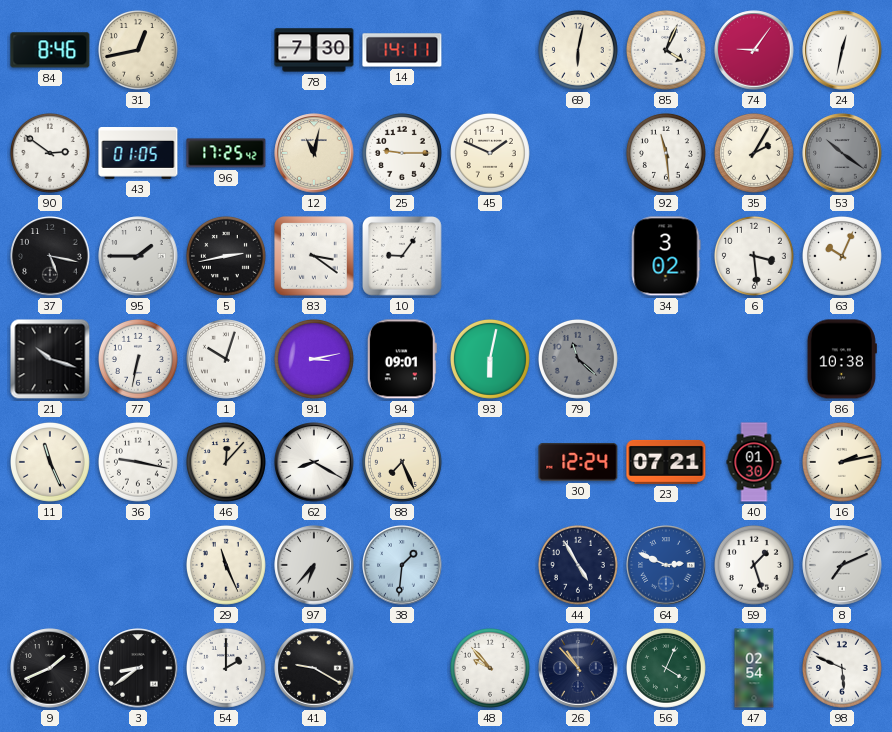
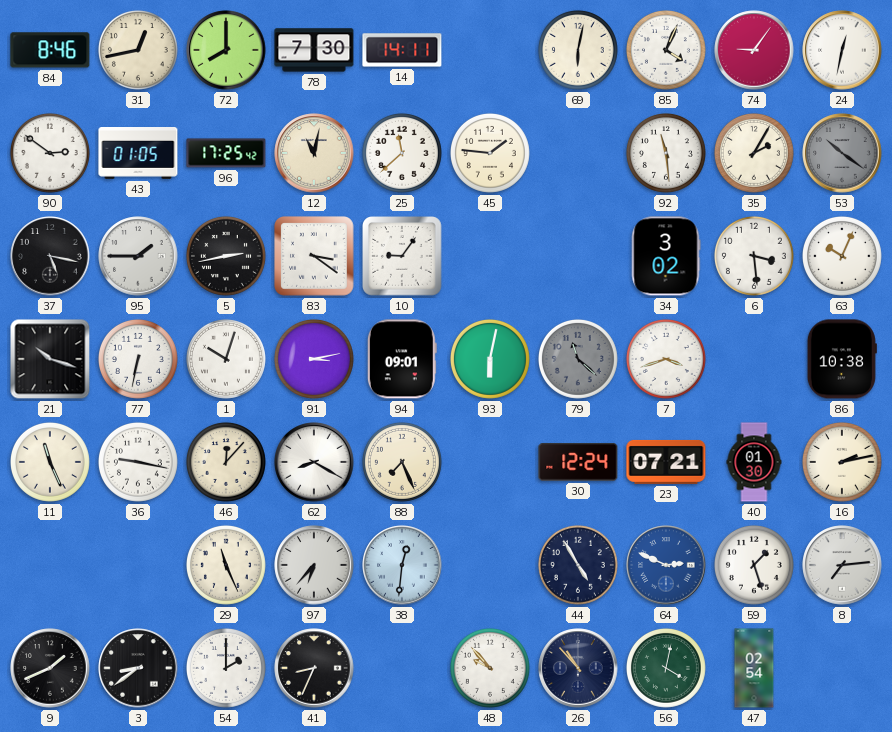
72: none -> 8:00 (226, 50)
25: 9:15 -> 11:38 (402, 153)
45: 1:49 -> 1:46 (490, 153)
7: none -> 3:42 (666, 359)
38: 1:31 -> 12:31 (402, 565)
8: 7:11 -> 7:14 (842, 565)
41: 9:20 -> 8:34 (314, 668)
56: 4:04 -> 4:02 (666, 668)
98: 5:49 -> none (842, 668)
